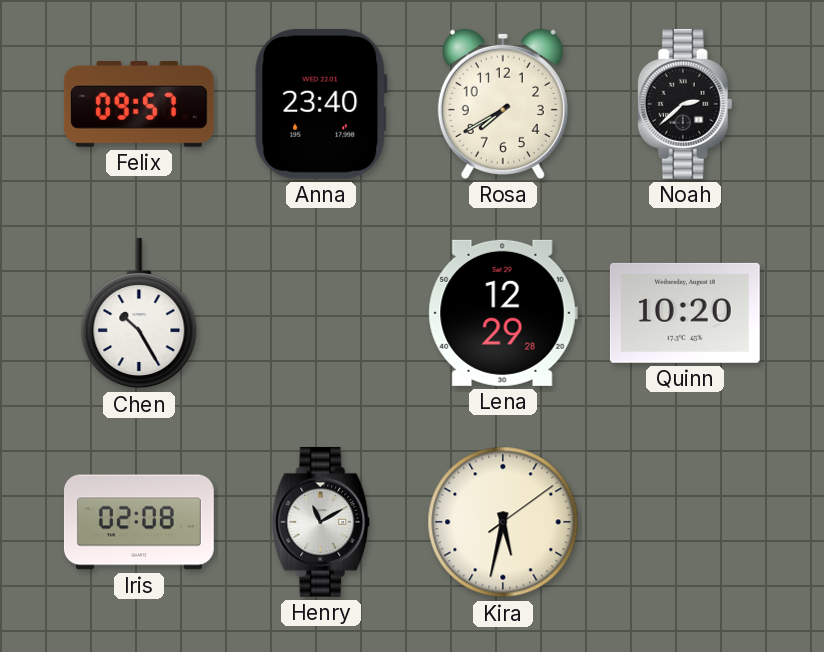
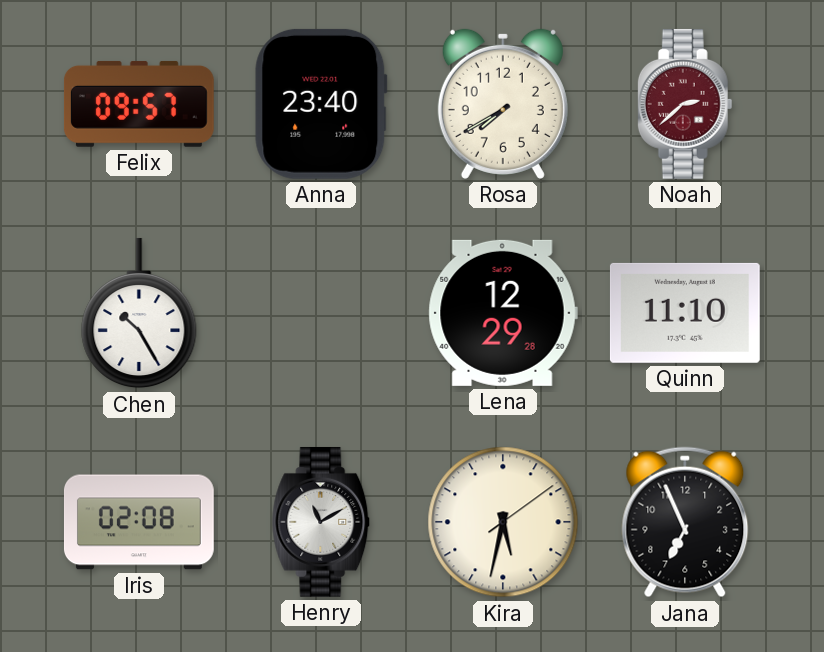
Noah dial: black -> burgundy (685, 104)
Quinn: 10:20 -> 11:10 (685, 313)
Jana: none -> 6:56 (685, 522)
